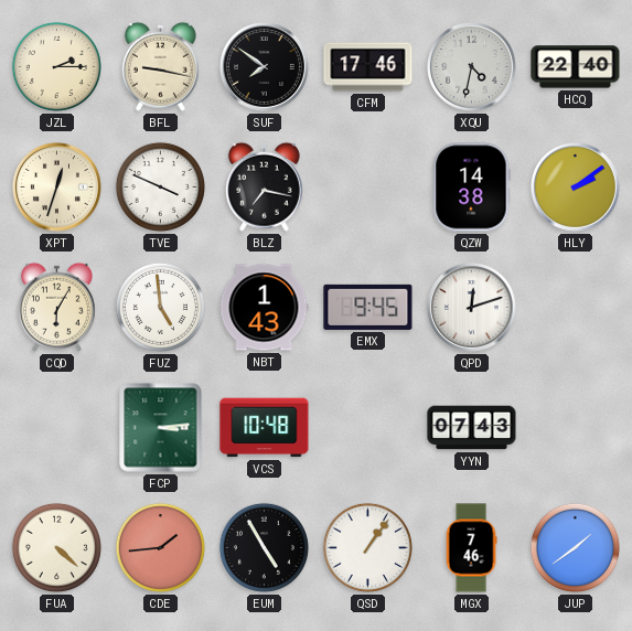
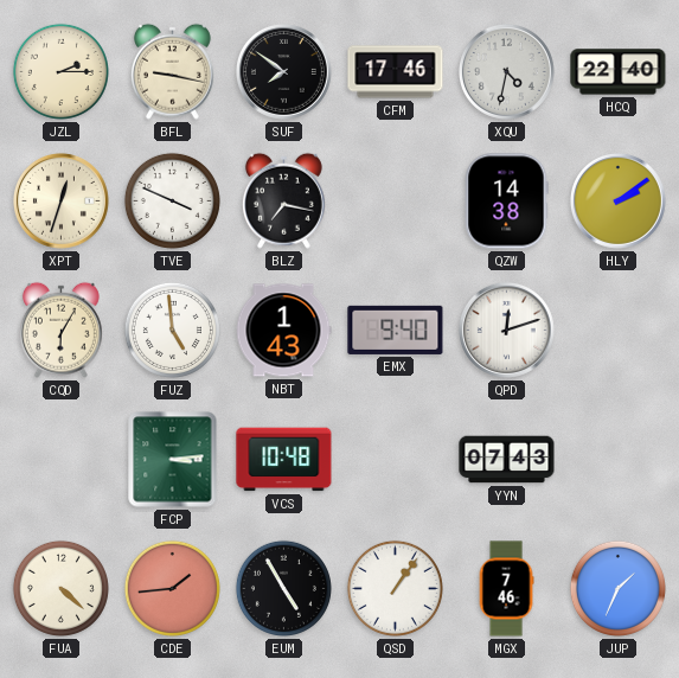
EMX: 9:45 -> 9:40 (396, 330)
JUP: 1:39 -> 1:34 (617, 588)
